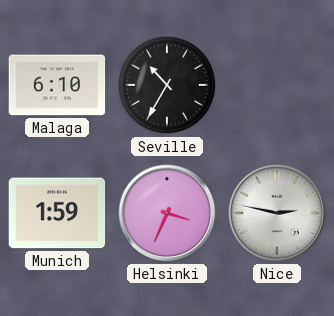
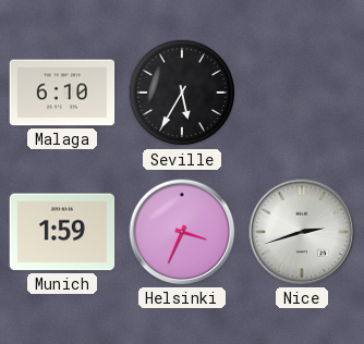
Seville: 10:35 -> 5:35 (182, 93)
Nice: 2:47 -> 2:42 (302, 232)
